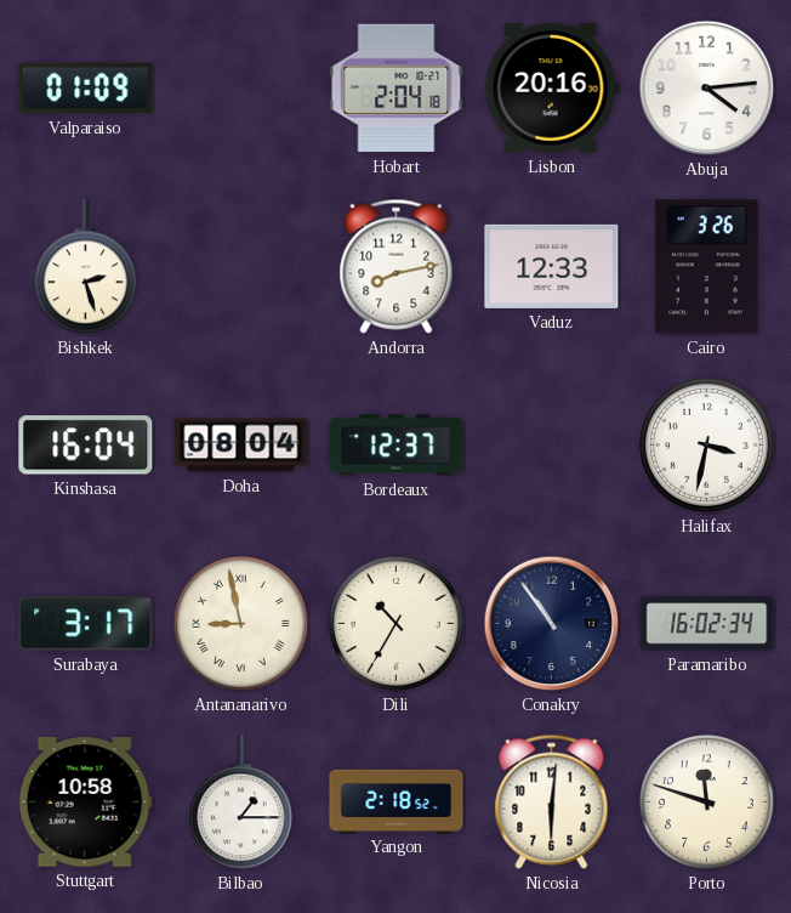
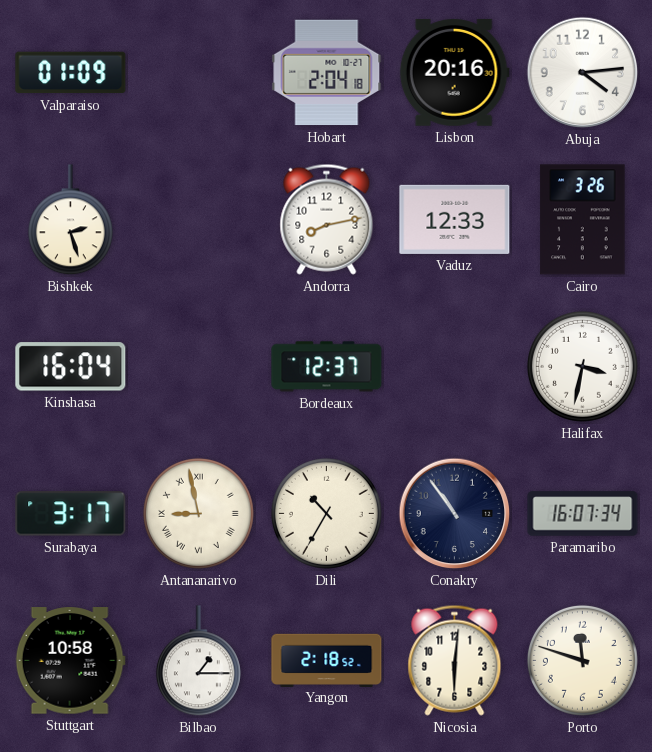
Doha: 08:04 -> none (241, 446)
Paramaribo: 16:02 -> 16:07 (583, 514)
